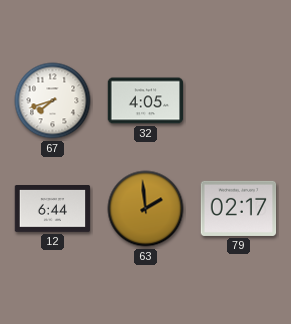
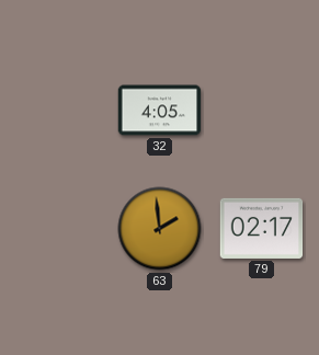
67: 7:42 -> none (53, 101)
12: 6:44 -> none (53, 209)
